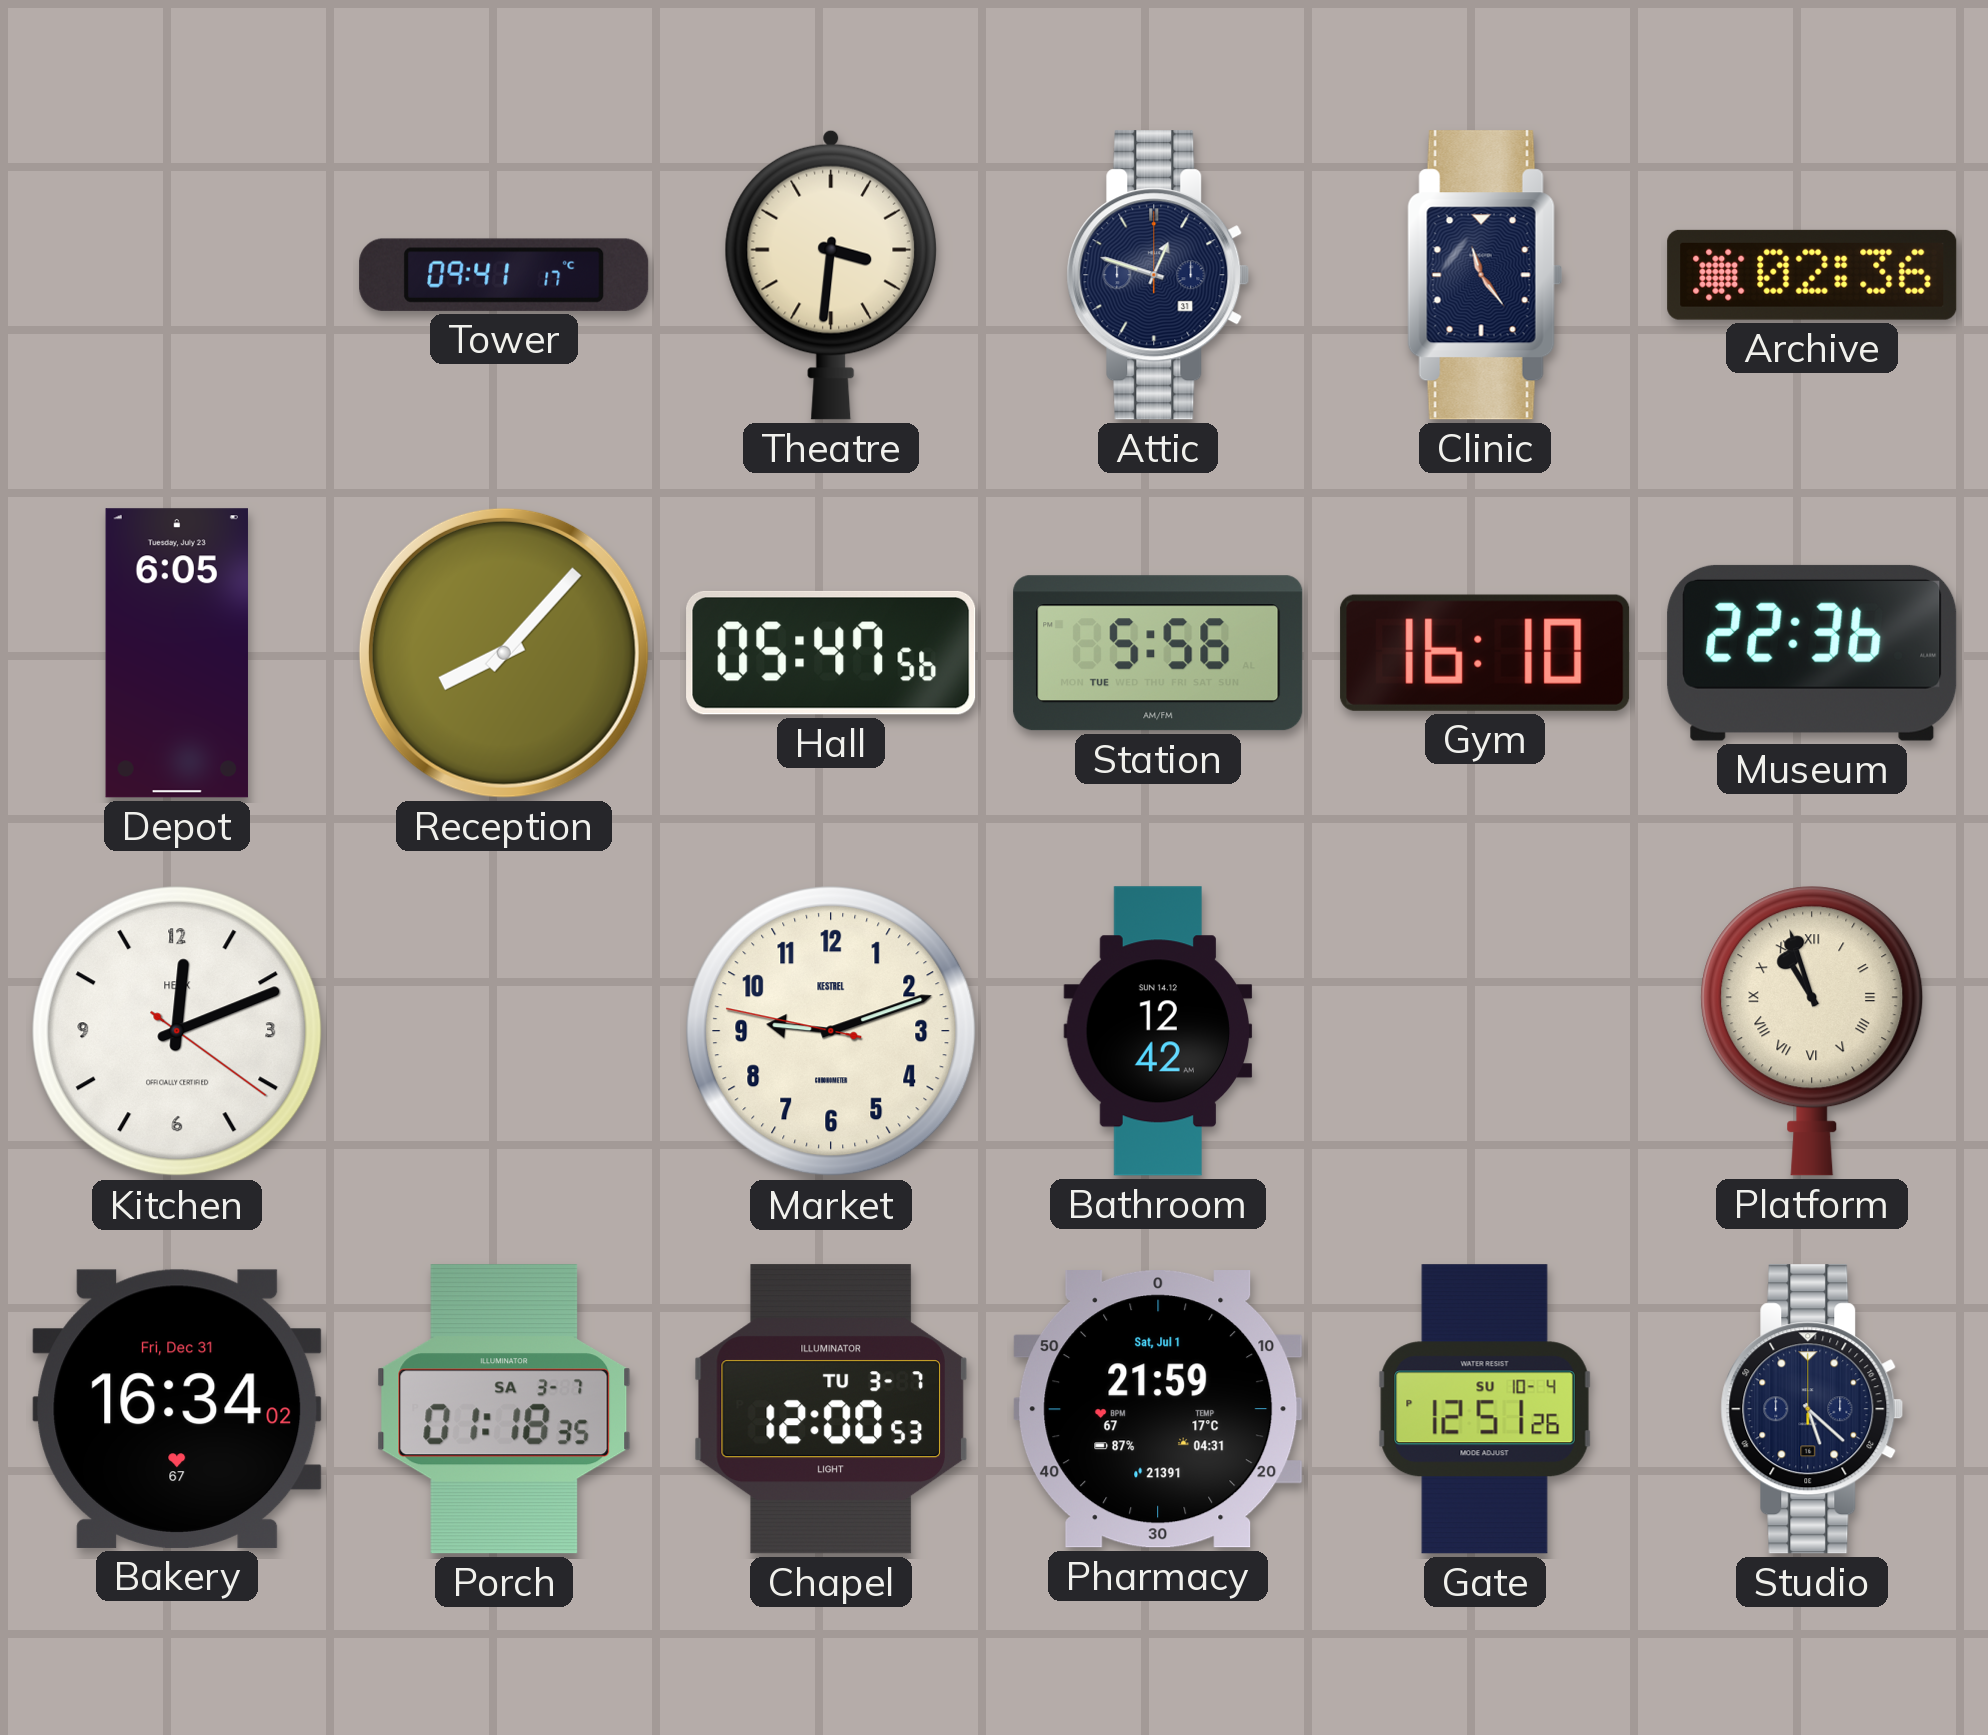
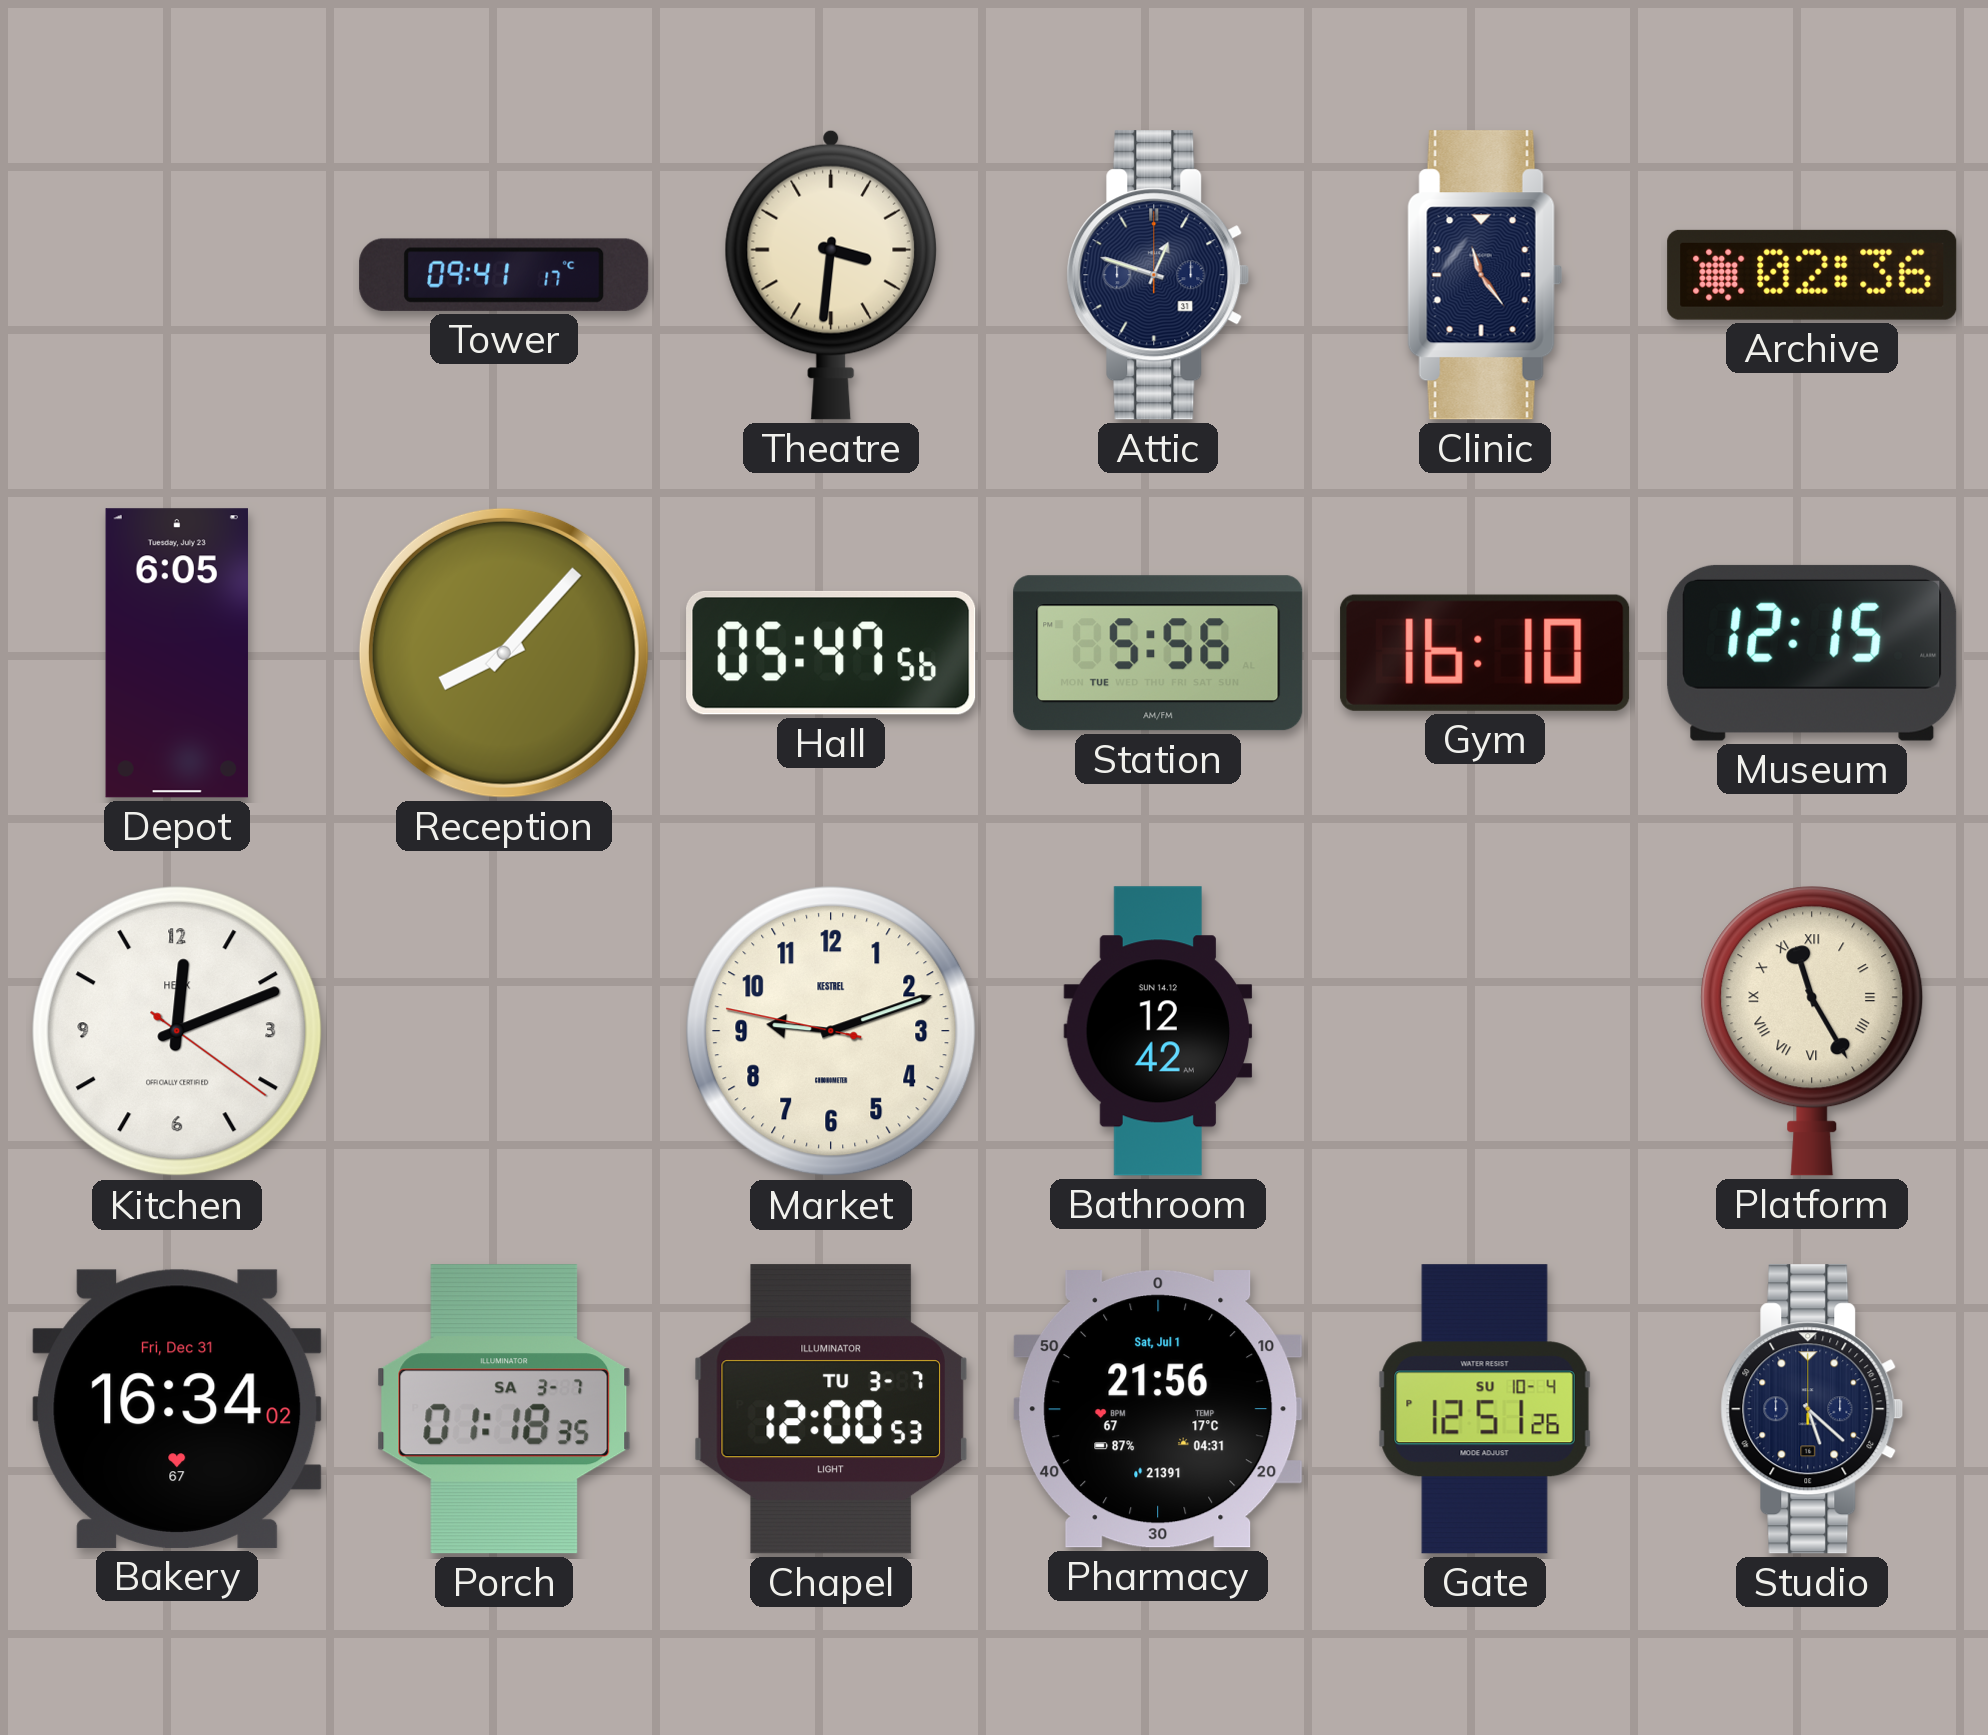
Museum: 22:36 -> 12:15 (1812, 653)
Platform: 10:57 -> 11:25 (1812, 1031)
Pharmacy: 21:59 -> 21:56 (1158, 1409)
